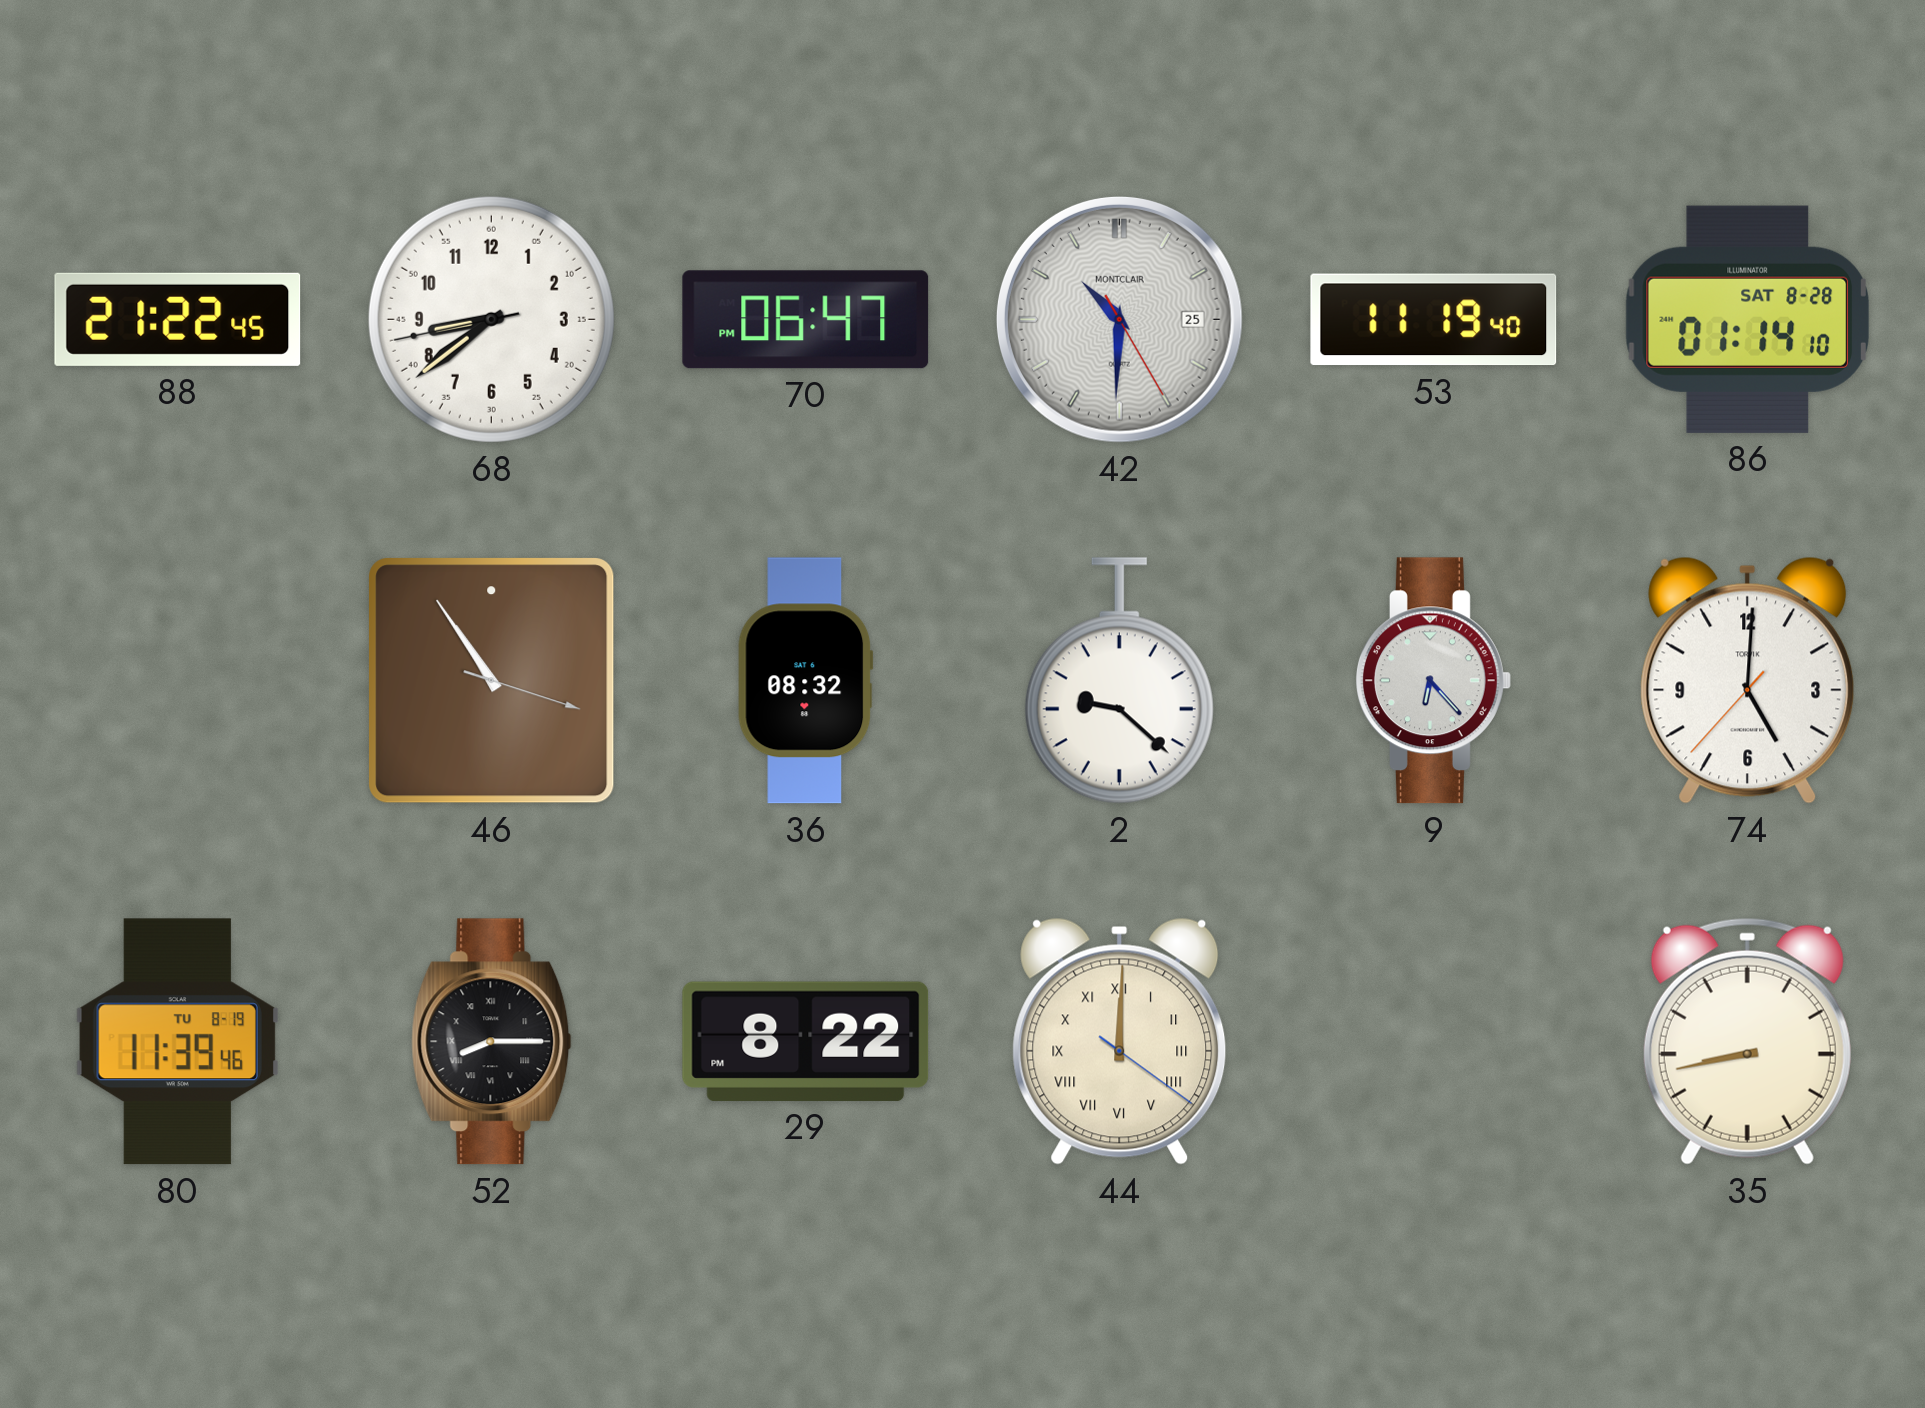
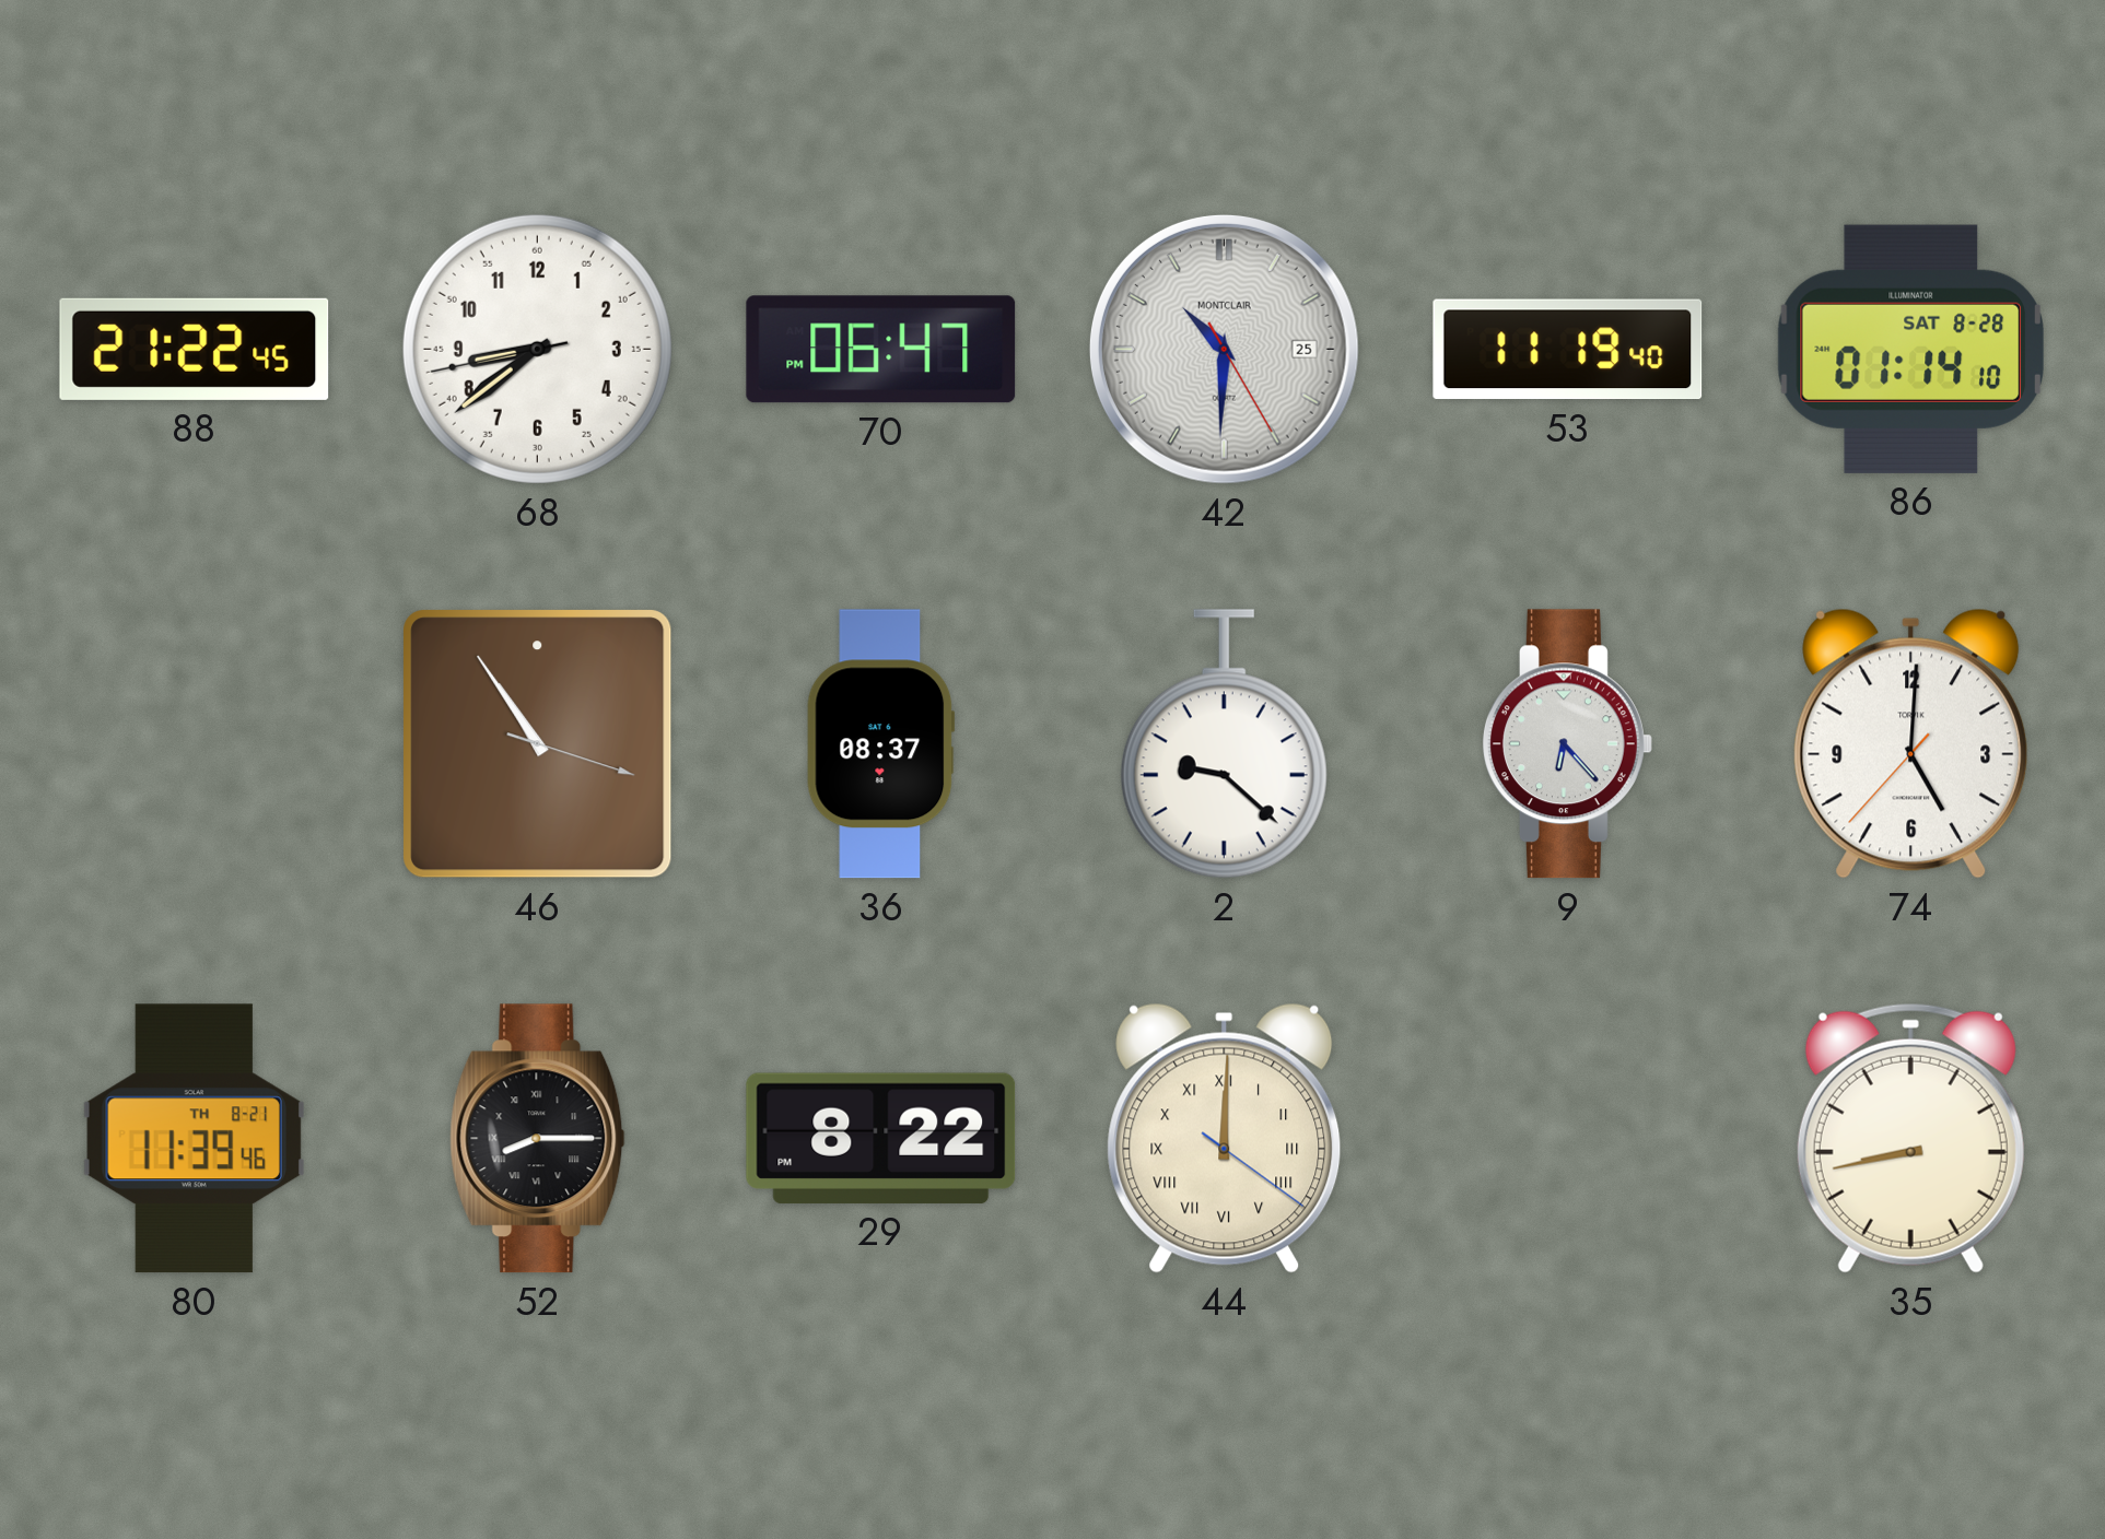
36: 08:32 -> 08:37 (881, 744)
80 date: TU 8-19 -> TH 8-21 (194, 1139)
